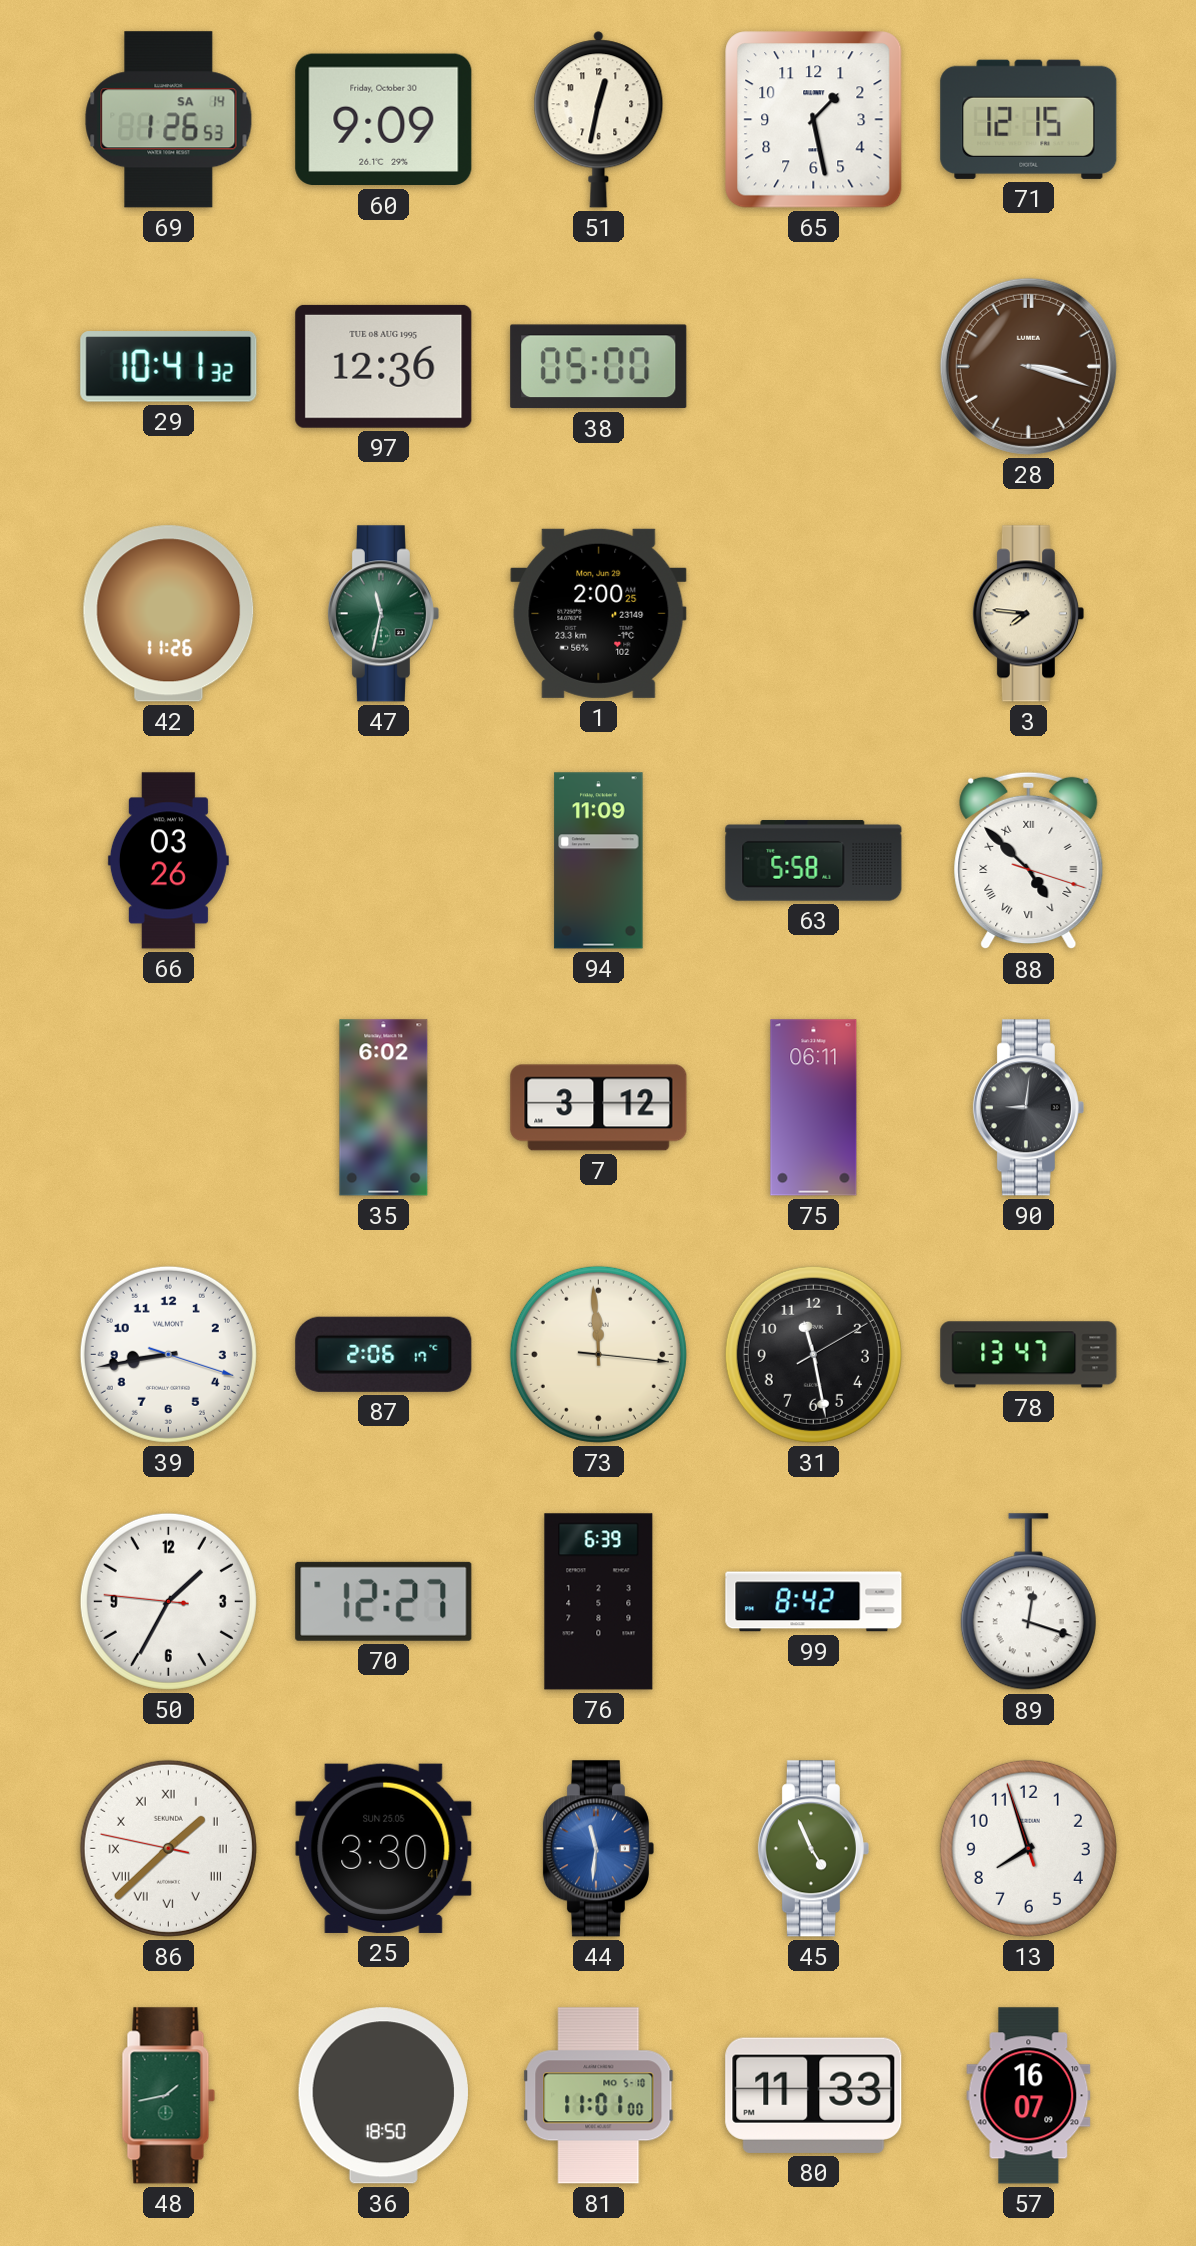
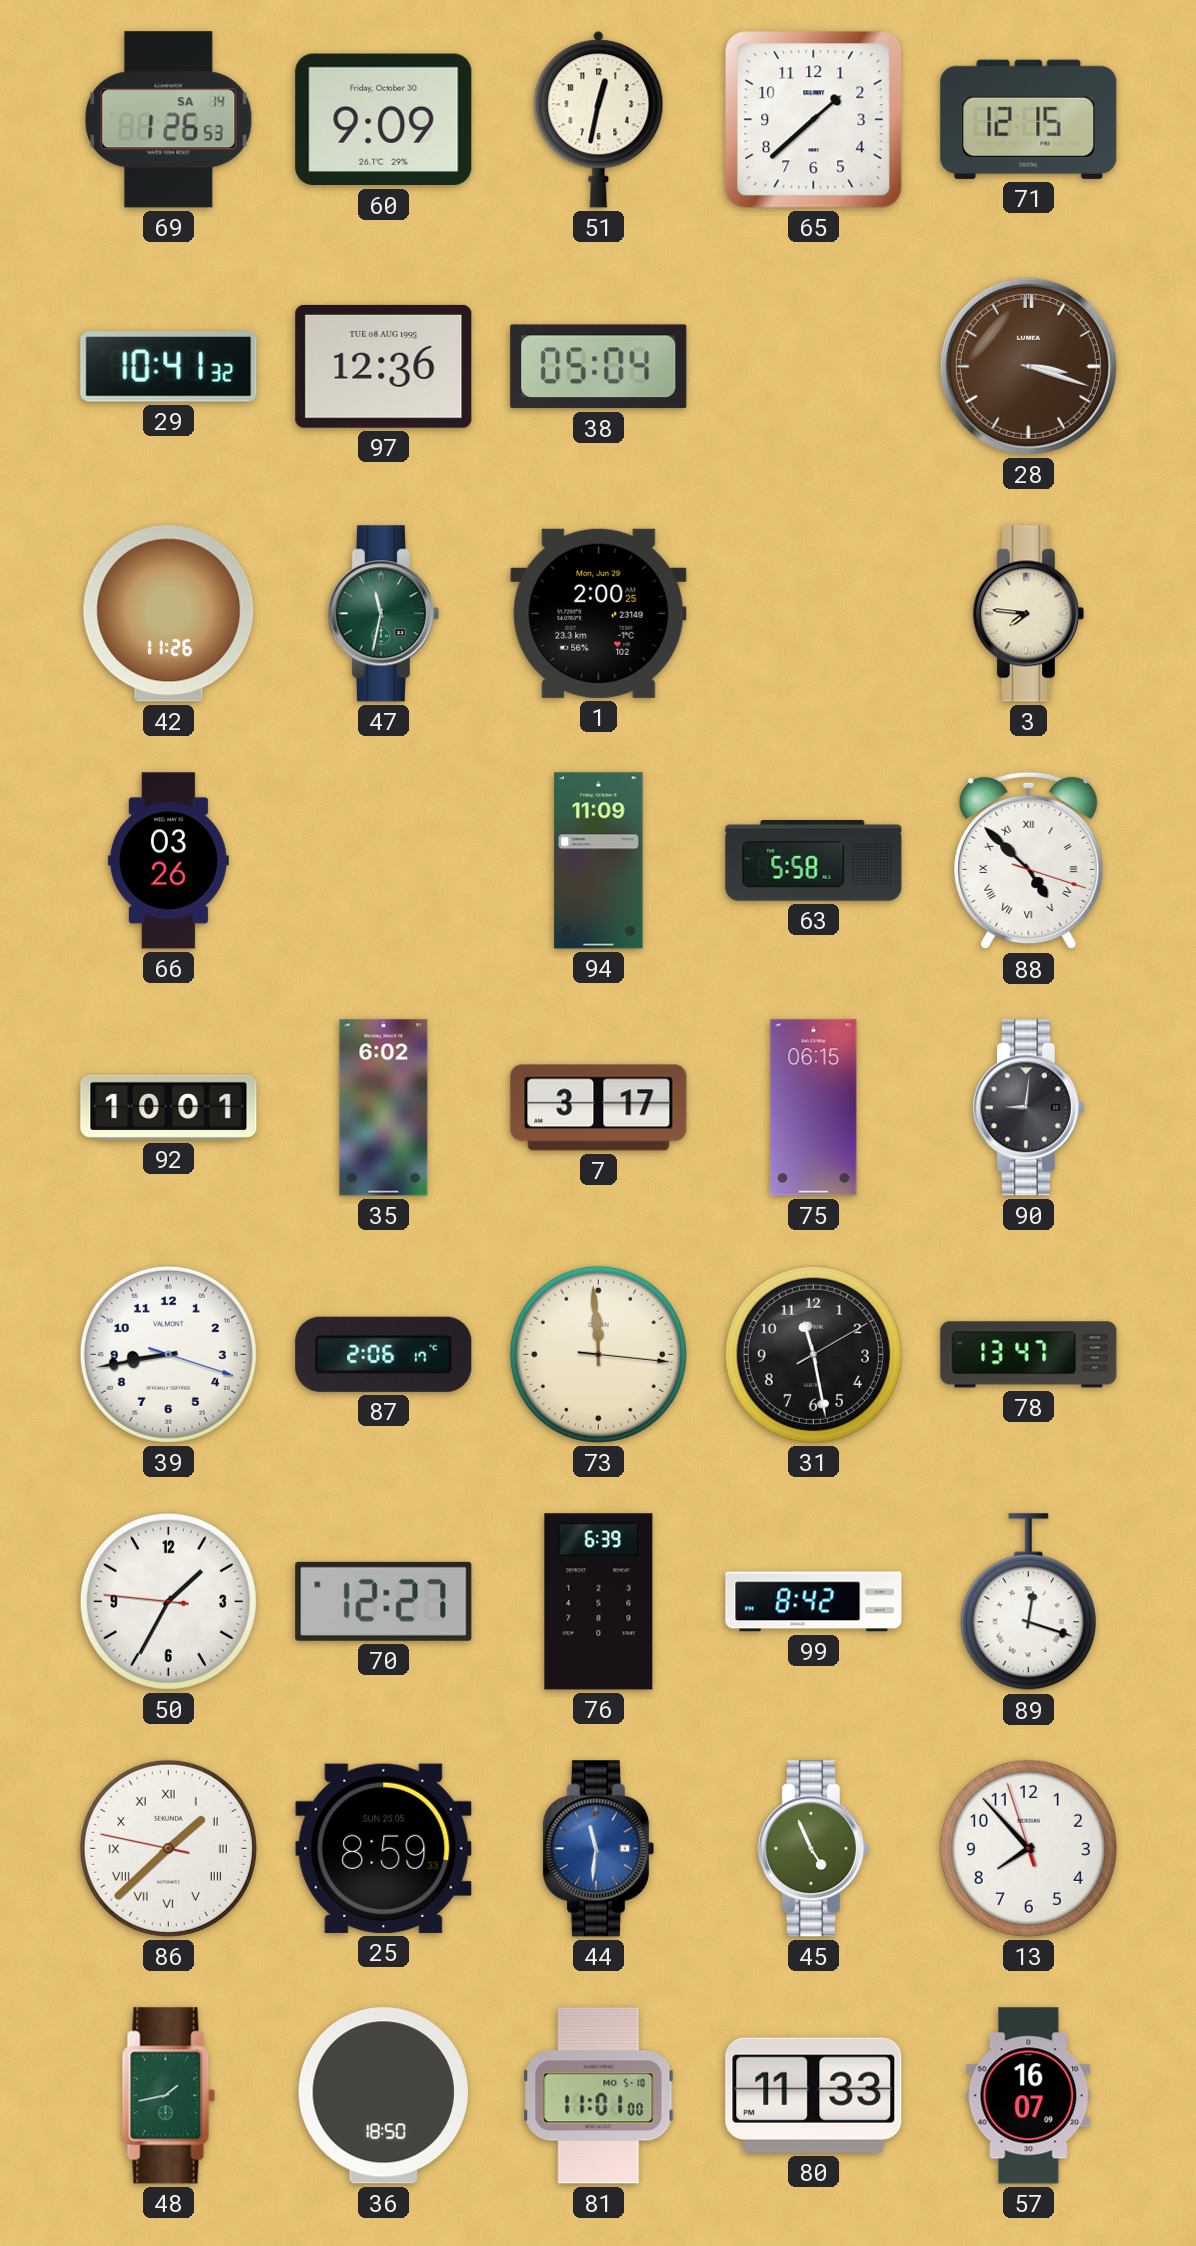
65: 1:28 -> 1:38 (814, 120)
38: 05:00 -> 05:04 (599, 367)
92: none -> 10:01 (169, 1107)
7: 3:12 -> 3:17 (599, 1108)
75: 06:11 -> 06:15 (814, 1108)
25: 3:30 -> 8:59 (384, 1848)
13: 7:56 -> 7:52 (1028, 1848)
